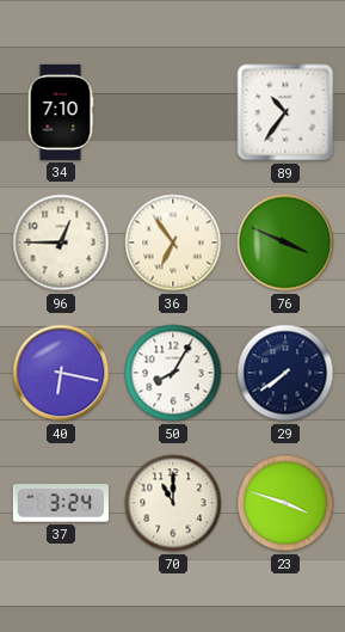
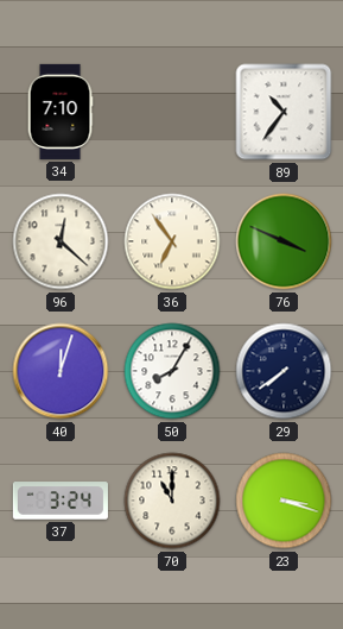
96: 12:45 -> 12:22 (61, 241)
40: 6:17 -> 12:03 (61, 371)
23: 3:48 -> 3:18 (284, 501)
